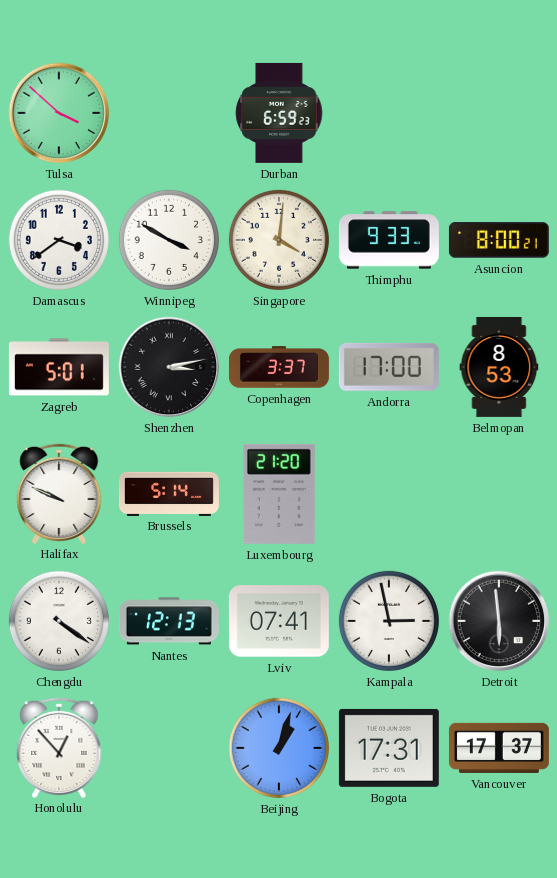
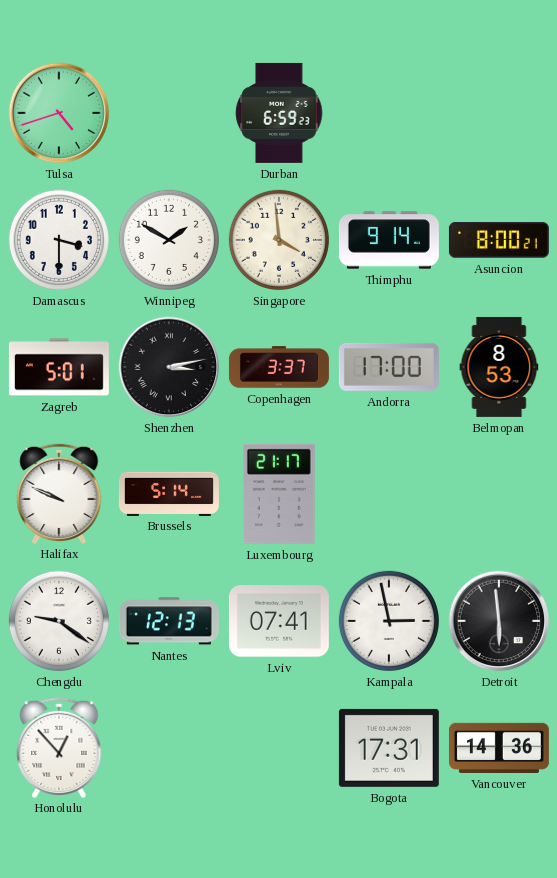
Tulsa: 3:52 -> 4:42 (59, 113)
Damascus: 3:39 -> 3:30 (59, 240)
Winnipeg: 3:50 -> 1:50 (169, 240)
Singapore: 4:01 -> 3:59 (279, 240)
Thimphu: 9:33 -> 9:14 (389, 240)
Luxembourg: 21:20 -> 21:17 (279, 494)
Chengdu: 4:21 -> 9:21 (59, 621)
Beijing: 1:03 -> none (279, 748)
Vancouver: 17:37 -> 14:36 (499, 748)
